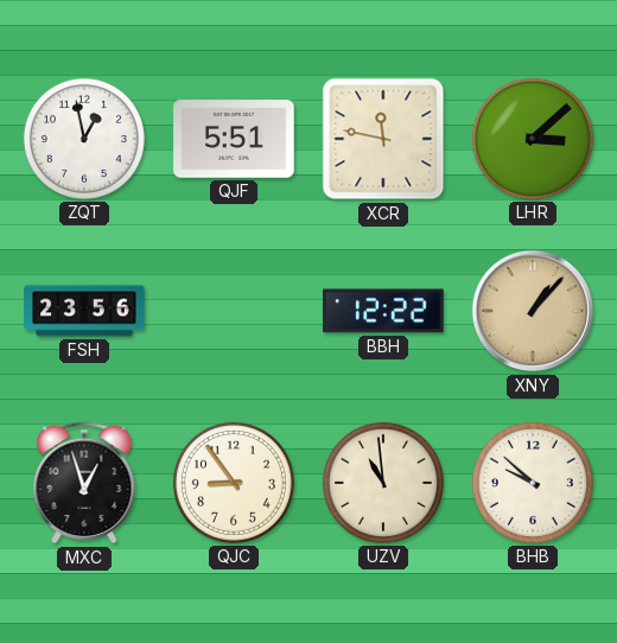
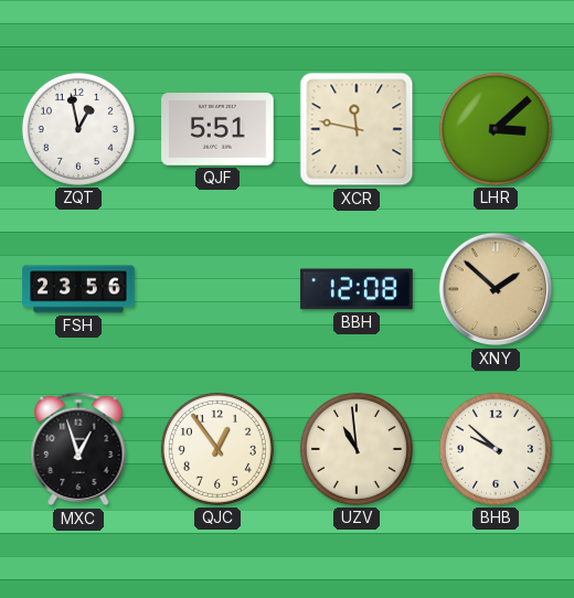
BBH: 12:22 -> 12:08 (357, 289)
XNY: 1:07 -> 1:52 (496, 289)
QJC: 8:54 -> 12:54 (217, 449)
